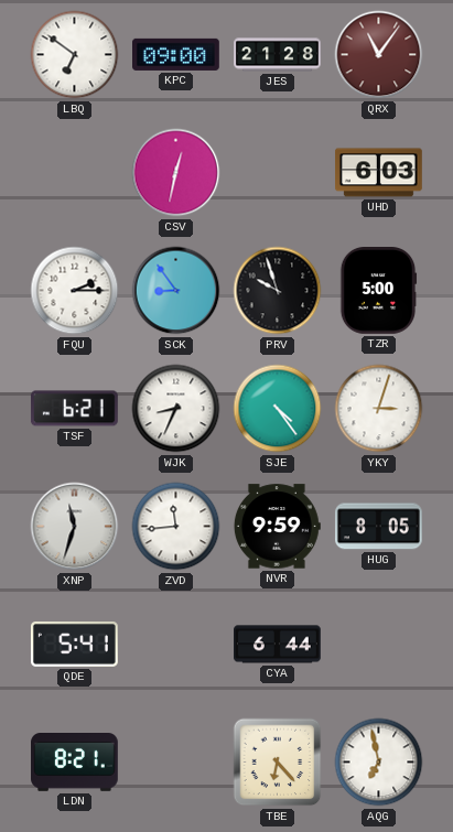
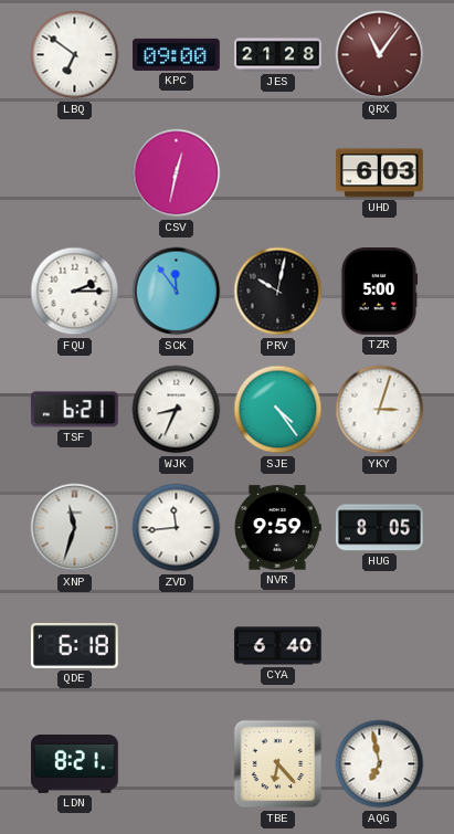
SCK: 8:54 -> 11:54 (177, 292)
PRV: 9:57 -> 10:02 (278, 292)
QDE: 5:41 -> 6:18 (74, 645)
CYA: 6:44 -> 6:40 (278, 646)
